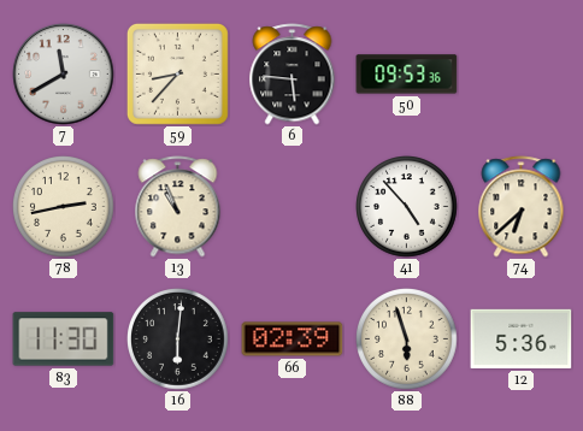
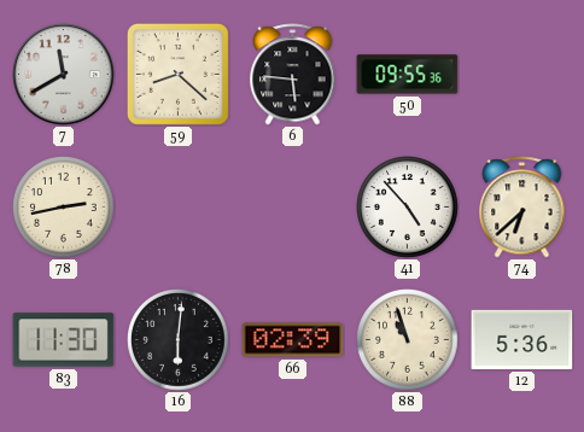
59: 8:37 -> 8:22 (177, 74)
50: 09:53 -> 09:55 (408, 75)
13: 10:56 -> none (178, 207)
88: 5:57 -> 10:57 (408, 340)
